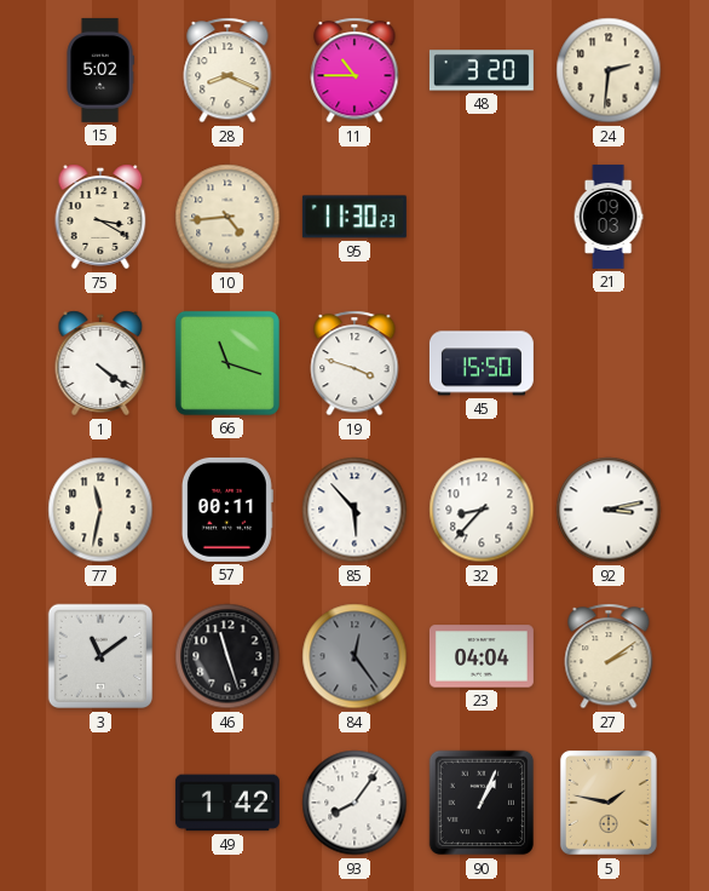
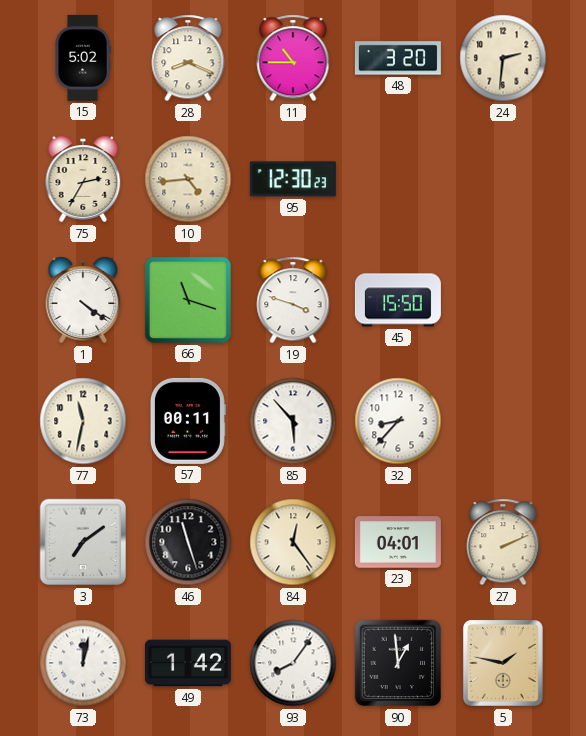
75: 3:20 -> 2:35 (83, 179)
95: 11:30 -> 12:30 (293, 179)
21: 09:03 -> none (609, 217)
92: 3:13 -> none (609, 510)
3: 11:09 -> 7:09 (83, 542)
84 dial: grey -> cream (293, 542)
23: 04:04 -> 04:01 (398, 542)
27: 2:09 -> 2:11 (503, 542)
73: none -> 12:02 (83, 663)
90: 1:04 -> 12:59 (398, 663)
